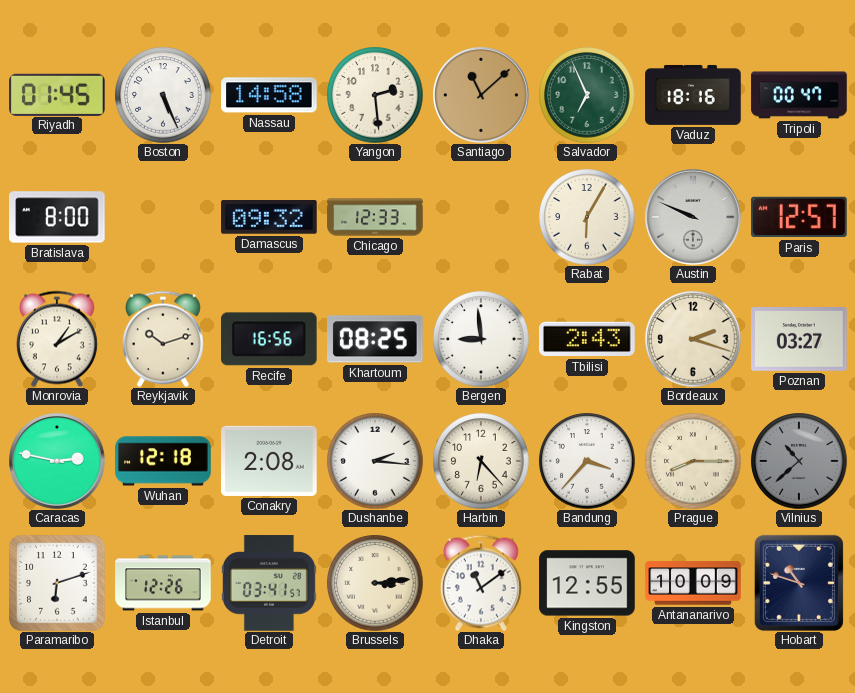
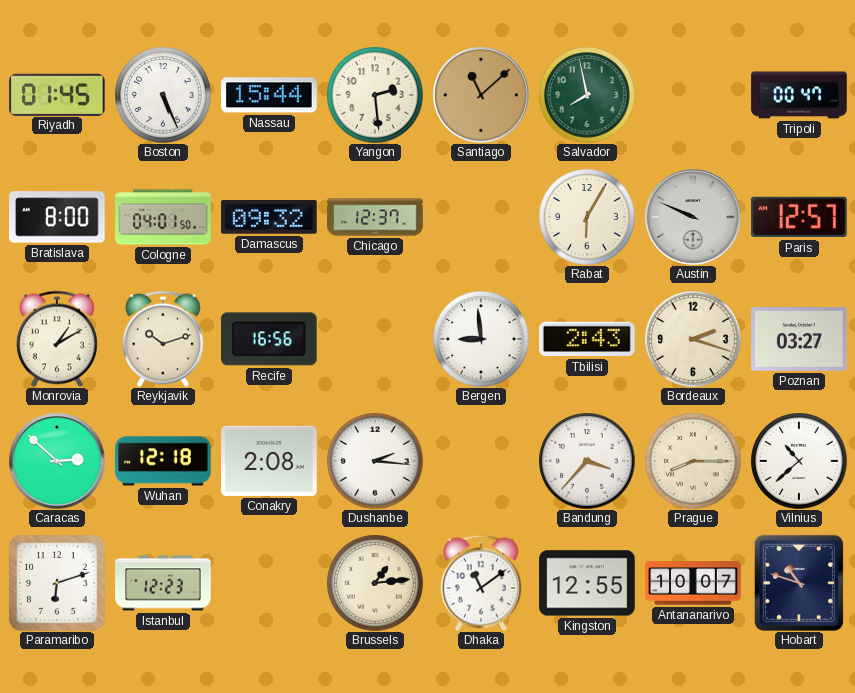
Nassau: 14:58 -> 15:44 (269, 95)
Salvador: 6:56 -> 7:58 (587, 95)
Vaduz: 18:16 -> none (693, 95)
Cologne: none -> 04:01 (163, 217)
Chicago: 12:33 -> 12:37 (375, 217)
Khartoum: 08:25 -> none (376, 339)
Caracas: 2:47 -> 2:52 (58, 462)
Harbin: 6:23 -> none (481, 461)
Vilnius dial: grey -> white (799, 461)
Istanbul: 12:26 -> 12:23 (163, 583)
Detroit: 03:41 -> none (269, 583)
Brussels: 3:14 -> 1:14 (375, 583)
Antananarivo: 10:09 -> 10:07 (693, 583)
